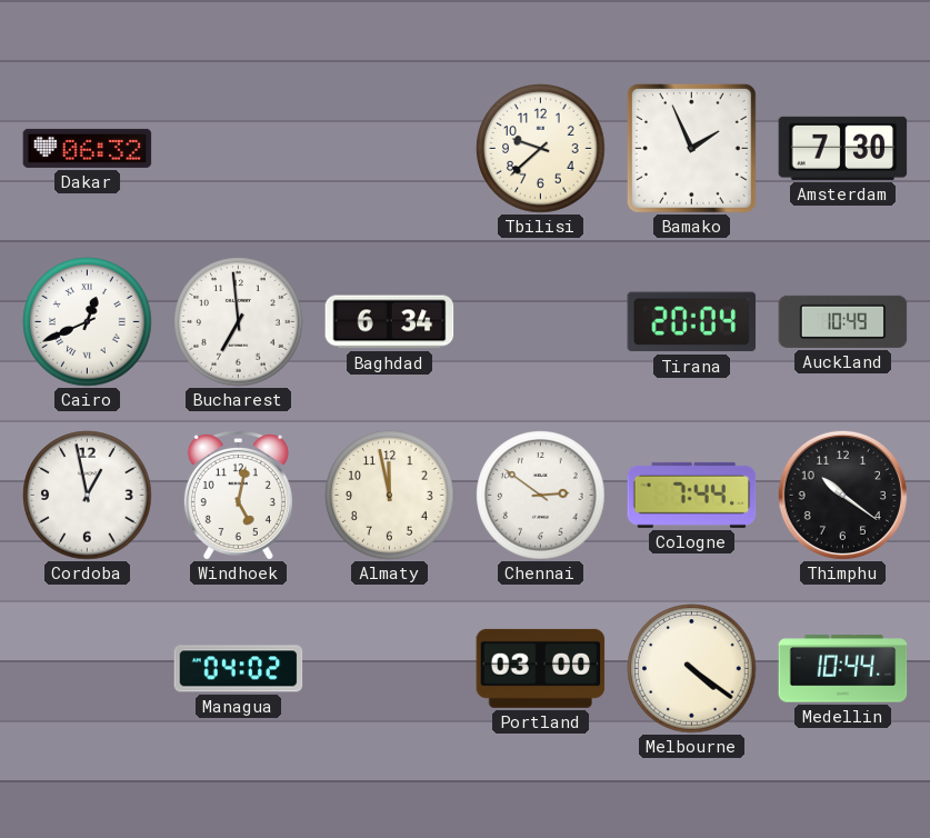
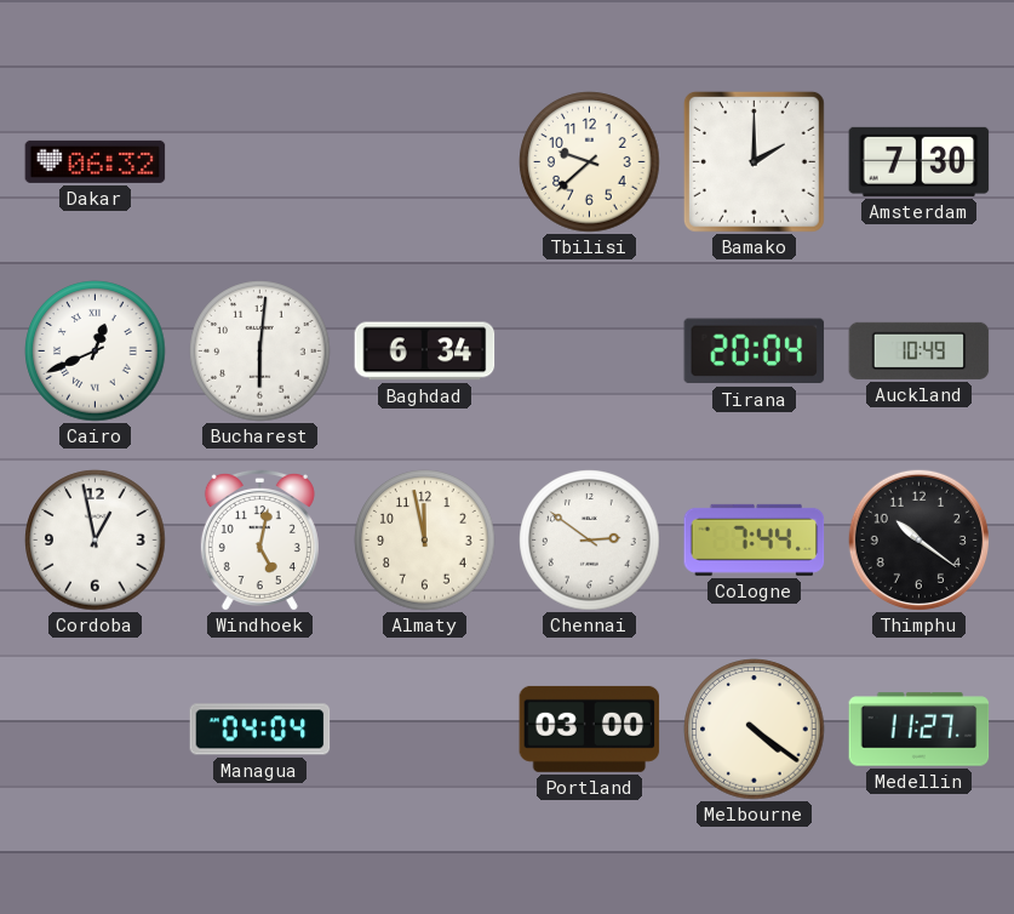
Bamako: 1:56 -> 2:00 (754, 161)
Bucharest: 6:59 -> 6:01 (260, 352)
Managua: 04:02 -> 04:04 (260, 730)
Medellin: 10:44 -> 11:27 (920, 730)
